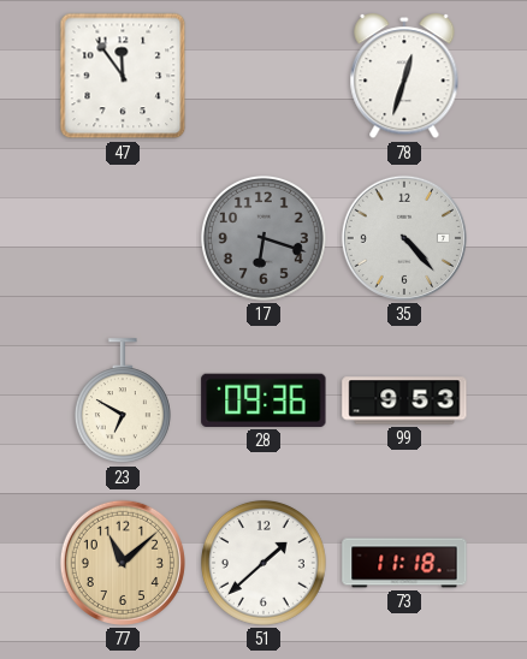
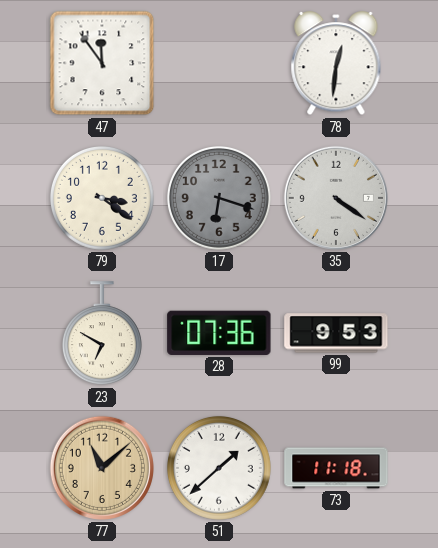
78: 12:33 -> 12:31 (336, 64)
79: none -> 3:21 (102, 198)
35: 4:23 -> 4:21 (336, 198)
28: 09:36 -> 07:36 (219, 333)
